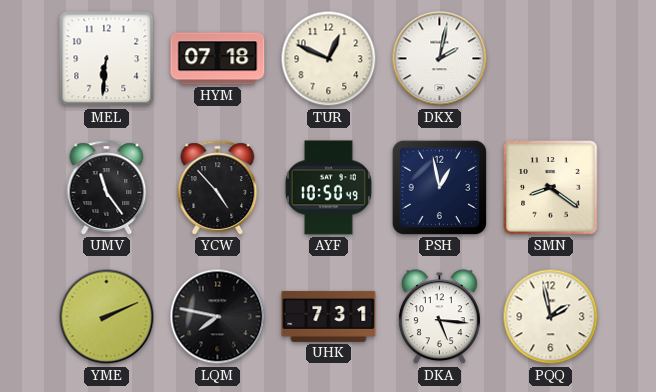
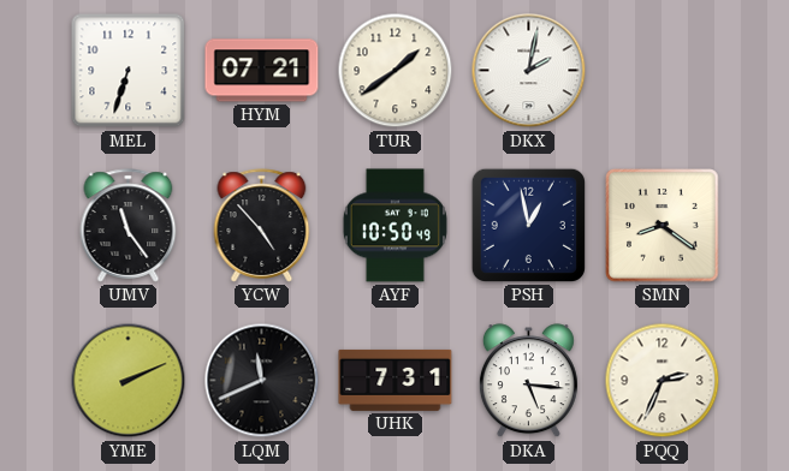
MEL: 6:31 -> 6:33 (129, 71)
HYM: 07:18 -> 07:21 (262, 71)
TUR: 12:49 -> 1:39 (396, 71)
LQM: 7:47 -> 11:41 (262, 381)
PQQ: 1:58 -> 2:34 (663, 381)
